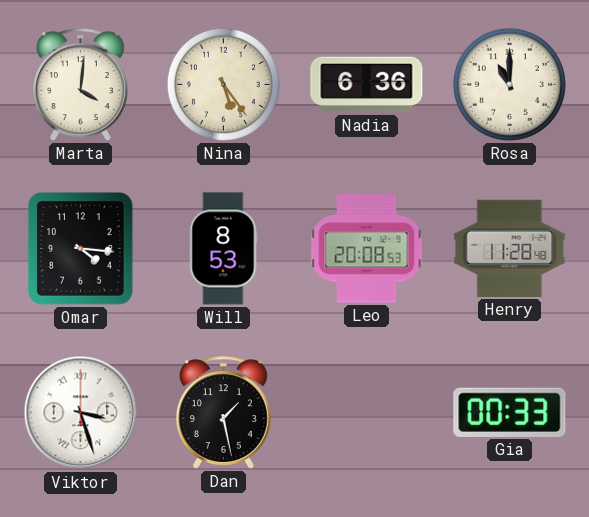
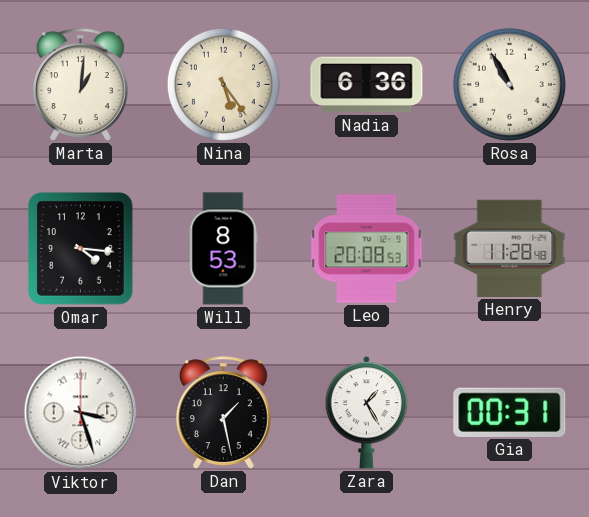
Marta: 4:01 -> 1:01 (80, 85)
Rosa: 11:00 -> 10:55 (509, 84)
Zara: none -> 1:25 (367, 413)
Gia: 00:33 -> 00:31 (510, 412)
